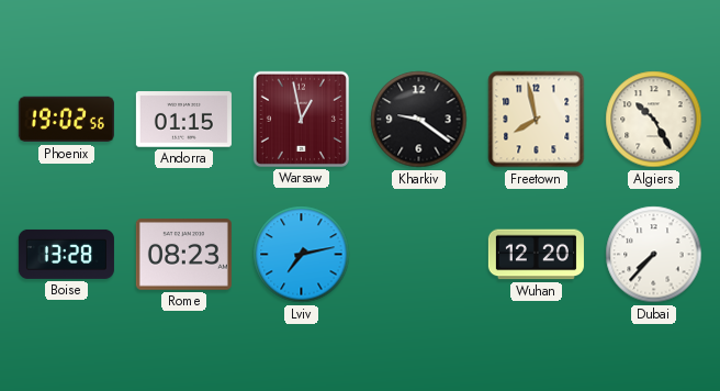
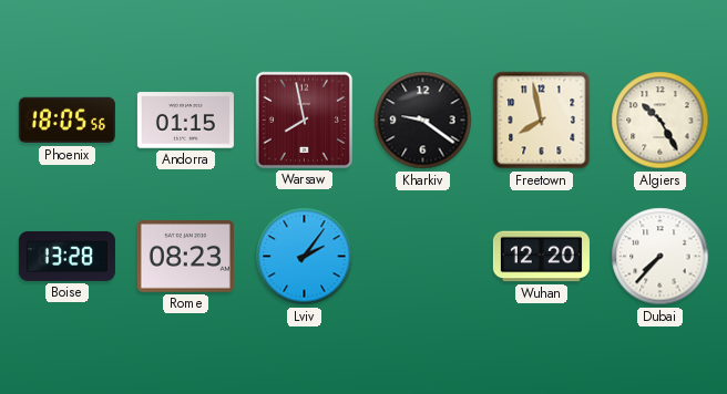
Phoenix: 19:02 -> 18:05 (66, 121)
Warsaw: 12:58 -> 7:58 (304, 120)
Lviv: 7:13 -> 2:06 (305, 257)
